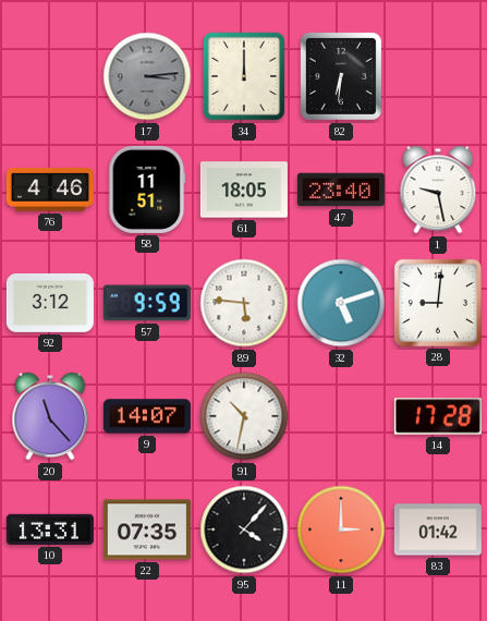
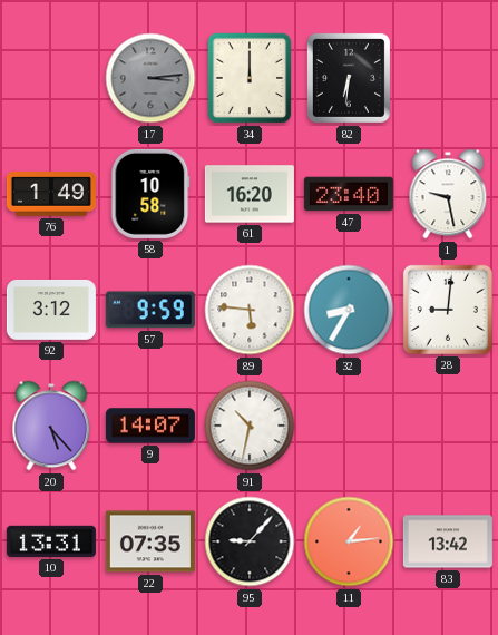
76: 4:46 -> 1:49 (51, 194)
58: 11:51 -> 10:58 (150, 194)
61: 18:05 -> 16:20 (250, 194)
32: 5:12 -> 8:35 (349, 310)
20: 11:23 -> 5:23 (51, 426)
14: 17:28 -> none (438, 416)
95: 4:07 -> 9:07 (250, 541)
11: 3:00 -> 1:14 (349, 541)
83: 01:42 -> 13:42 (448, 541)
